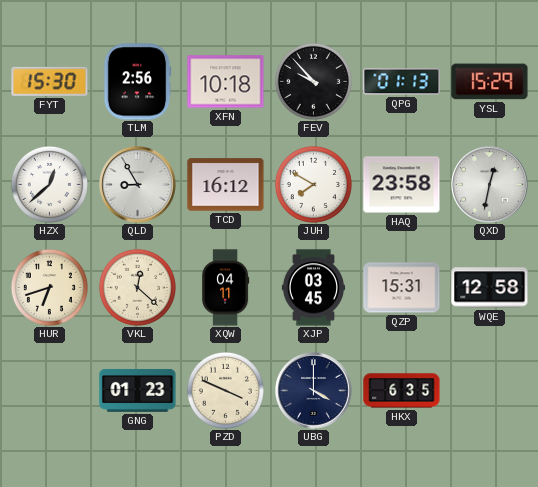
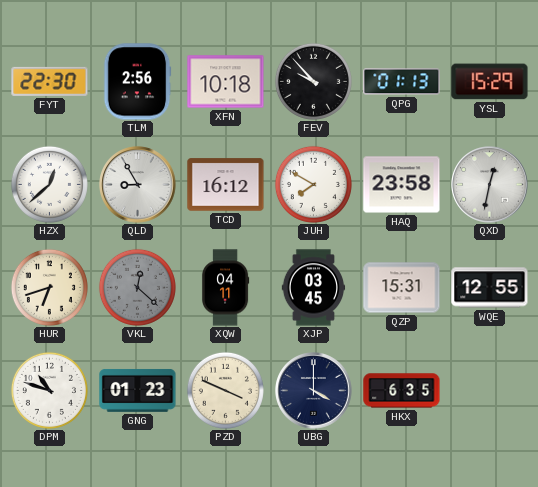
FYT: 15:30 -> 22:30 (50, 81)
VKL dial: cream -> grey (137, 287)
WQE: 12:58 -> 12:55 (490, 288)
DPM: none -> 10:48 (49, 390)
